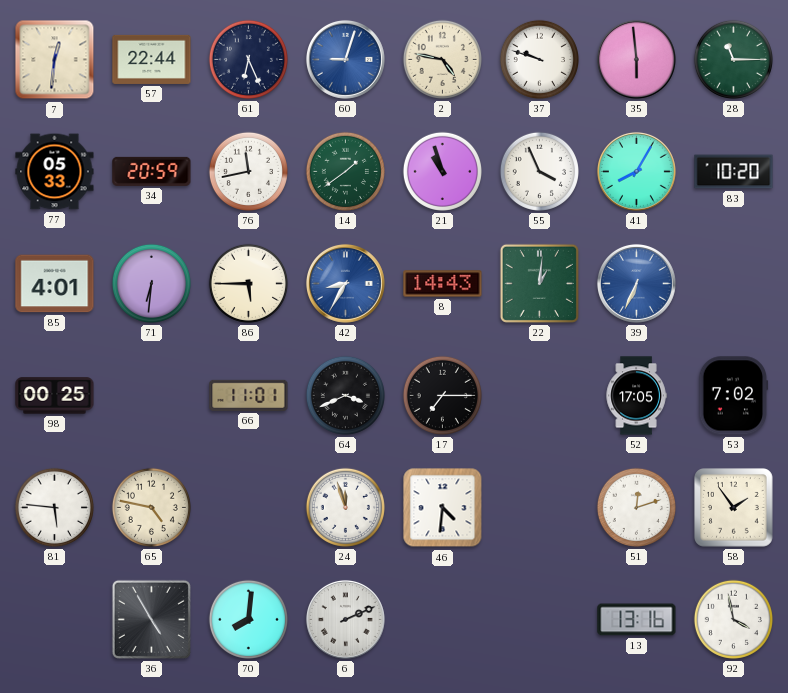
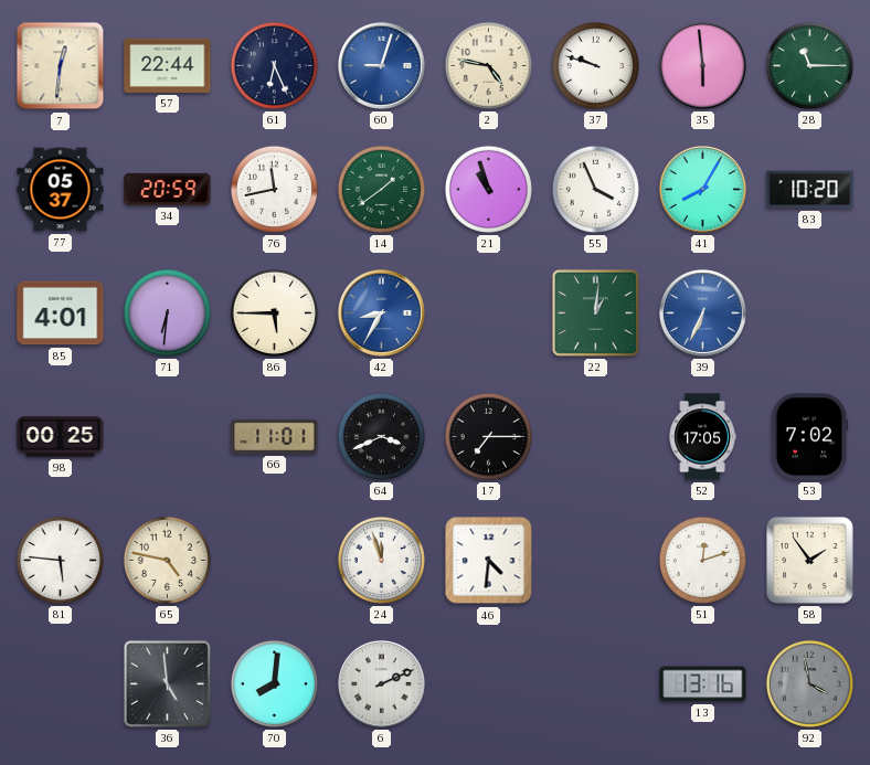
77: 05:33 -> 05:37 (61, 190)
8: 14:43 -> none (443, 284)
36: 4:55 -> 4:59 (167, 683)
92 dial: white -> grey (809, 683)
